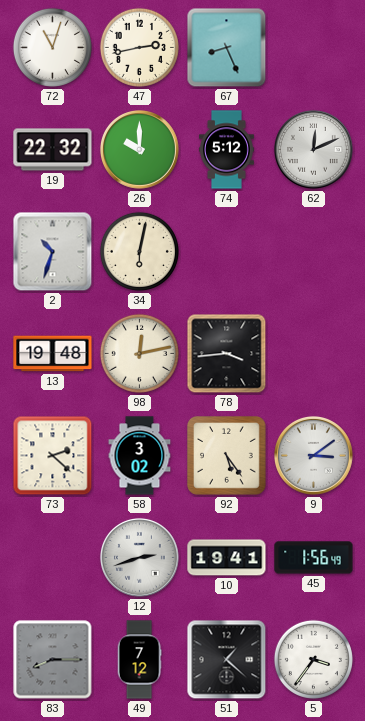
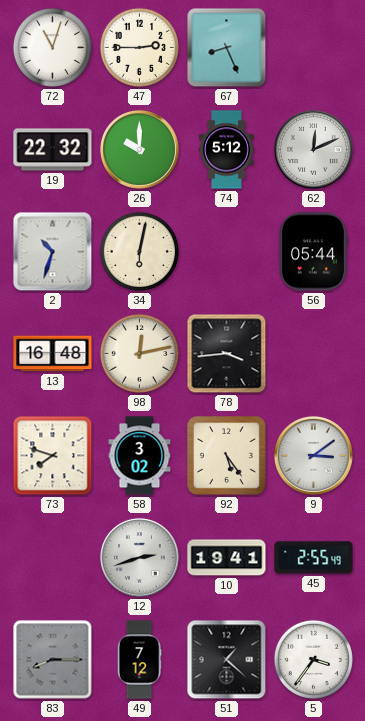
47: 2:43 -> 2:45 (139, 47)
56: none -> 05:44 (313, 252)
13: 19:48 -> 16:48 (53, 354)
73: 2:22 -> 7:48 (53, 456)
45: 1:56 -> 2:55 (314, 558)
